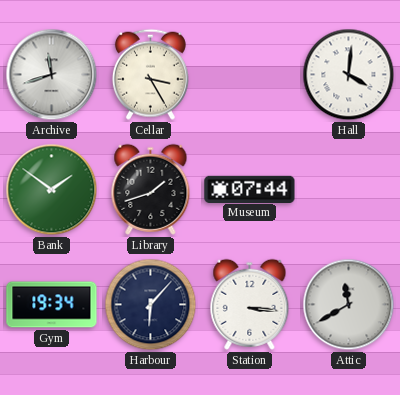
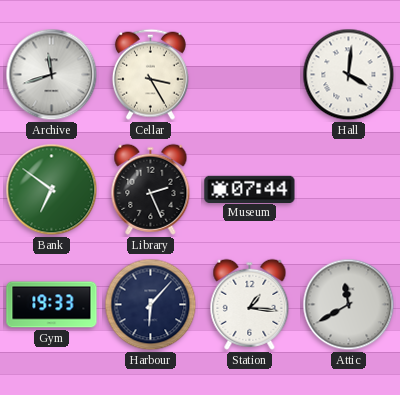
Bank: 1:51 -> 6:51 (52, 190)
Library: 1:42 -> 2:26 (151, 189)
Gym: 19:34 -> 19:33 (52, 305)
Station: 3:16 -> 1:16 (250, 304)
